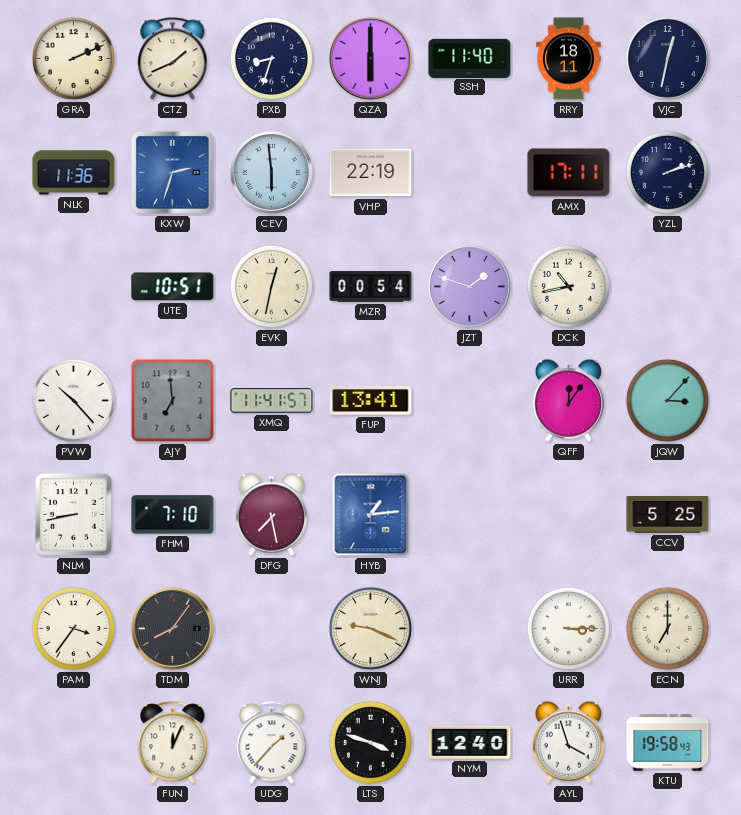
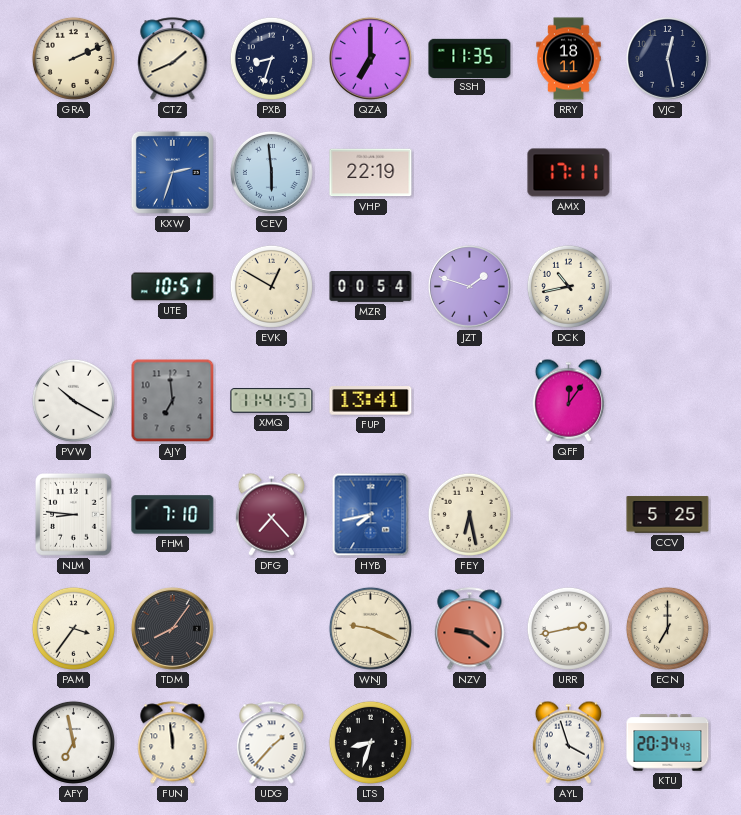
QZA: 6:00 -> 7:00 (370, 58)
SSH: 11:40 -> 11:35 (470, 58)
VJC: 12:32 -> 12:28 (667, 58)
NLK: 11:36 -> none (74, 173)
YZL: 2:12 -> none (667, 172)
EVK: 12:32 -> 12:50 (271, 286)
PVW: 10:23 -> 10:20 (73, 400)
JQW: 3:07 -> none (667, 400)
NLM: 8:43 -> 8:46 (73, 514)
DFG: 7:28 -> 7:23 (271, 514)
HYB: 1:14 -> 7:43 (371, 515)
FEY: none -> 6:28 (469, 514)
NZV: none -> 9:21 (470, 629)
URR: 3:15 -> 2:43 (568, 628)
AFY: none -> 6:58 (73, 742)
FUN: 12:04 -> 11:59 (173, 743)
LTS: 3:48 -> 8:33 (370, 742)
NYM: 12:40 -> none (470, 742)
KTU: 19:58 -> 20:34 (668, 743)
